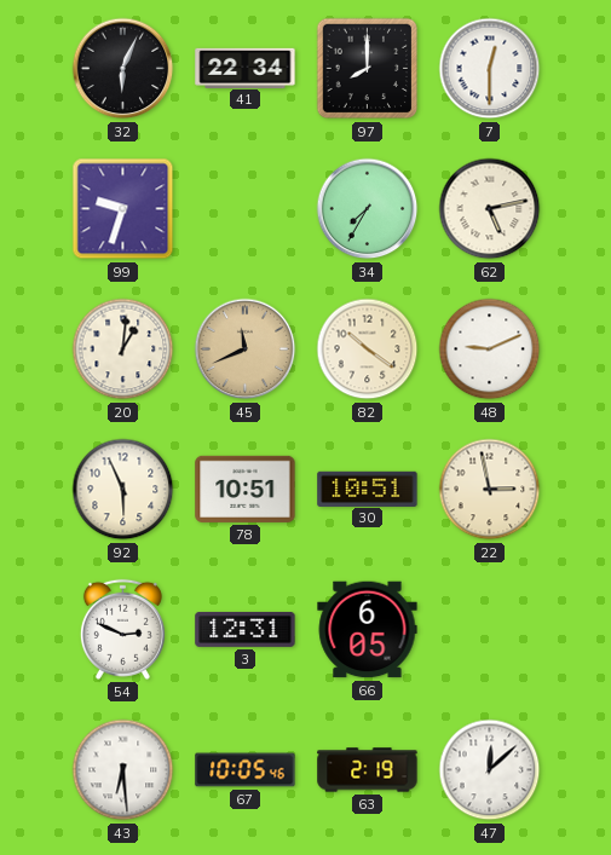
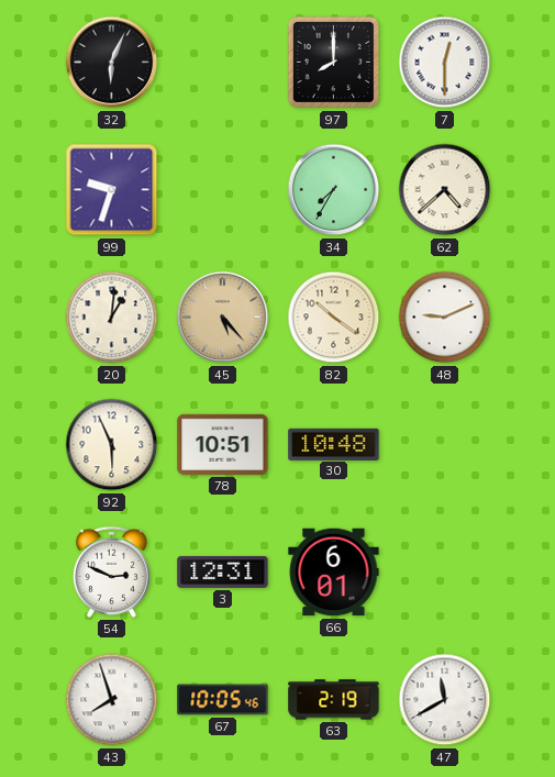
41: 22:34 -> none (246, 68)
62: 5:13 -> 4:38 (445, 190)
45: 11:41 -> 5:23 (223, 318)
30: 10:51 -> 10:48 (334, 444)
22: 2:58 -> none (490, 490)
66: 6:05 -> 6:01 (334, 573)
43: 6:29 -> 7:57 (112, 700)
47: 12:08 -> 11:40 (445, 700)
